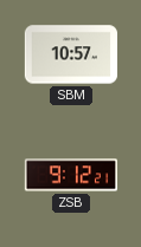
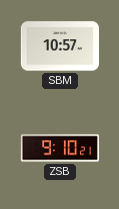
ZSB: 9:12 -> 9:10 (59, 148)
